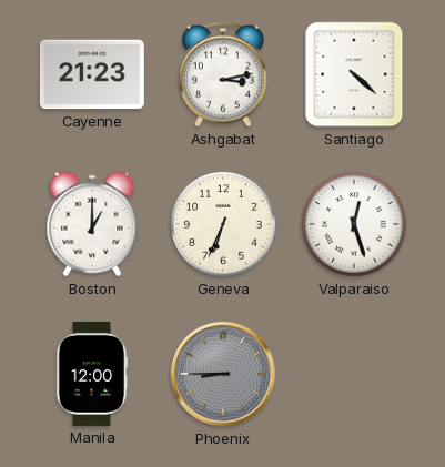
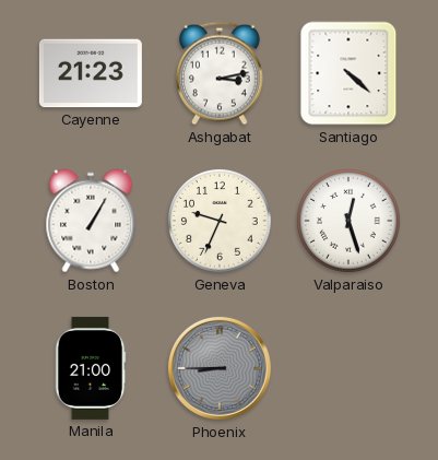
Boston: 1:00 -> 1:05 (91, 221)
Geneva: 6:34 -> 9:34 (221, 222)
Manila: 12:00 -> 21:00 (91, 368)
